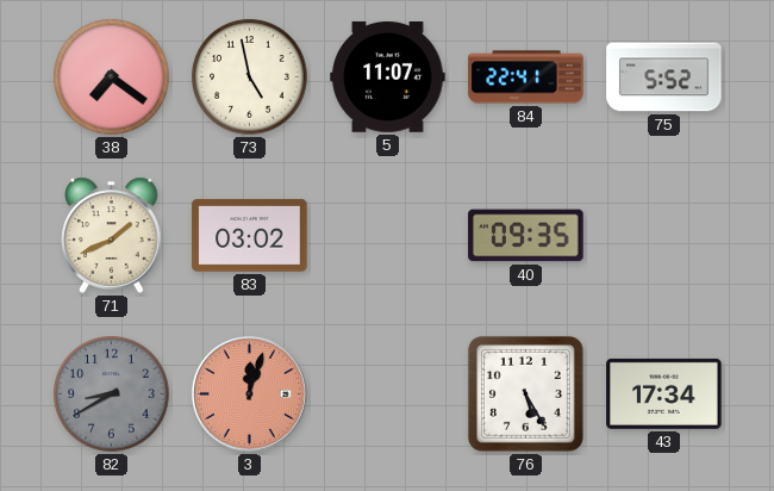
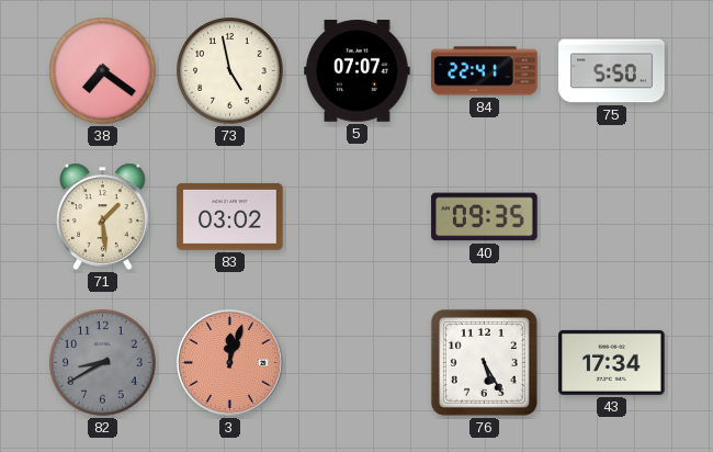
5: 11:07 -> 07:07 (358, 71)
75: 5:52 -> 5:50 (612, 71)
71: 1:41 -> 1:29 (103, 216)
